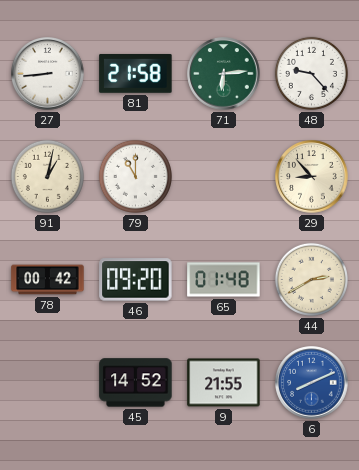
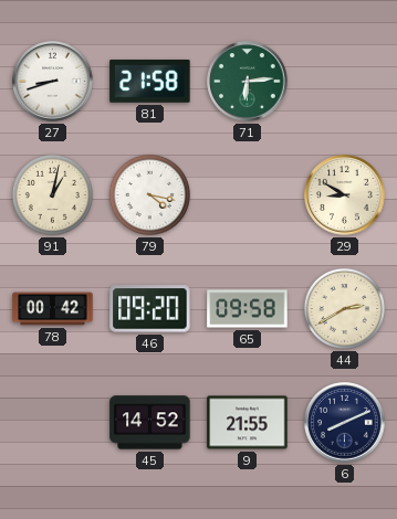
27: 8:44 -> 8:42 (53, 82)
48: 9:23 -> none (311, 73)
79: 11:00 -> 4:17 (149, 194)
29: 8:53 -> 8:50 (345, 195)
65: 01:48 -> 09:58 (248, 309)
6 dial: blue -> navy (345, 423)
